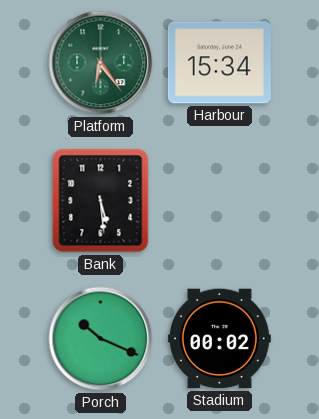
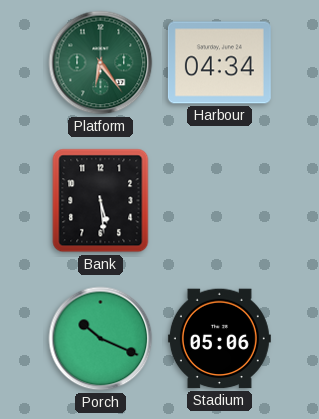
Harbour: 15:34 -> 04:34 (219, 63)
Stadium: 00:02 -> 05:06 (219, 339)
